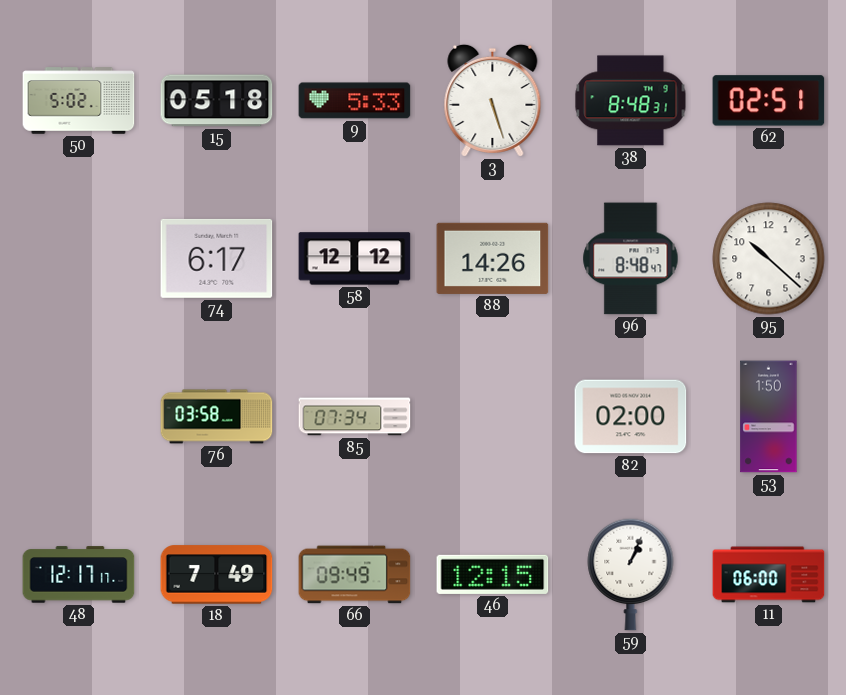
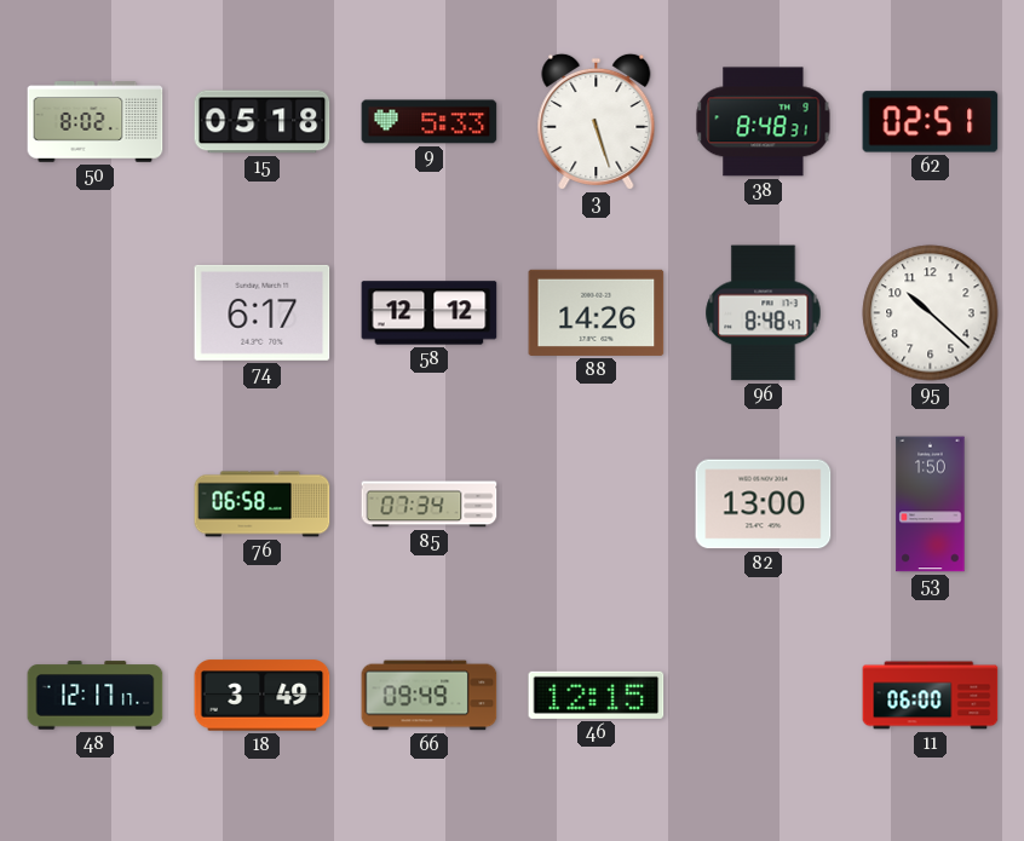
50: 5:02 -> 8:02 (96, 122)
76: 03:58 -> 06:58 (263, 505)
82: 02:00 -> 13:00 (764, 505)
18: 7:49 -> 3:49 (263, 696)
59: 1:04 -> none (631, 574)
